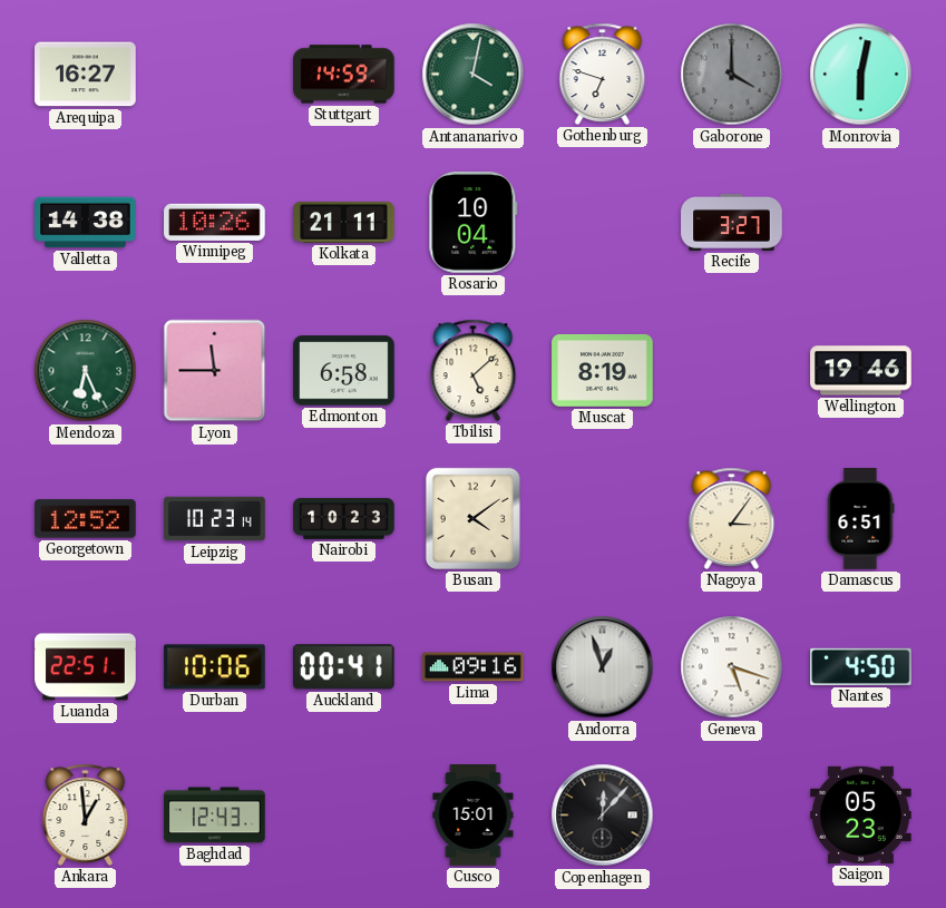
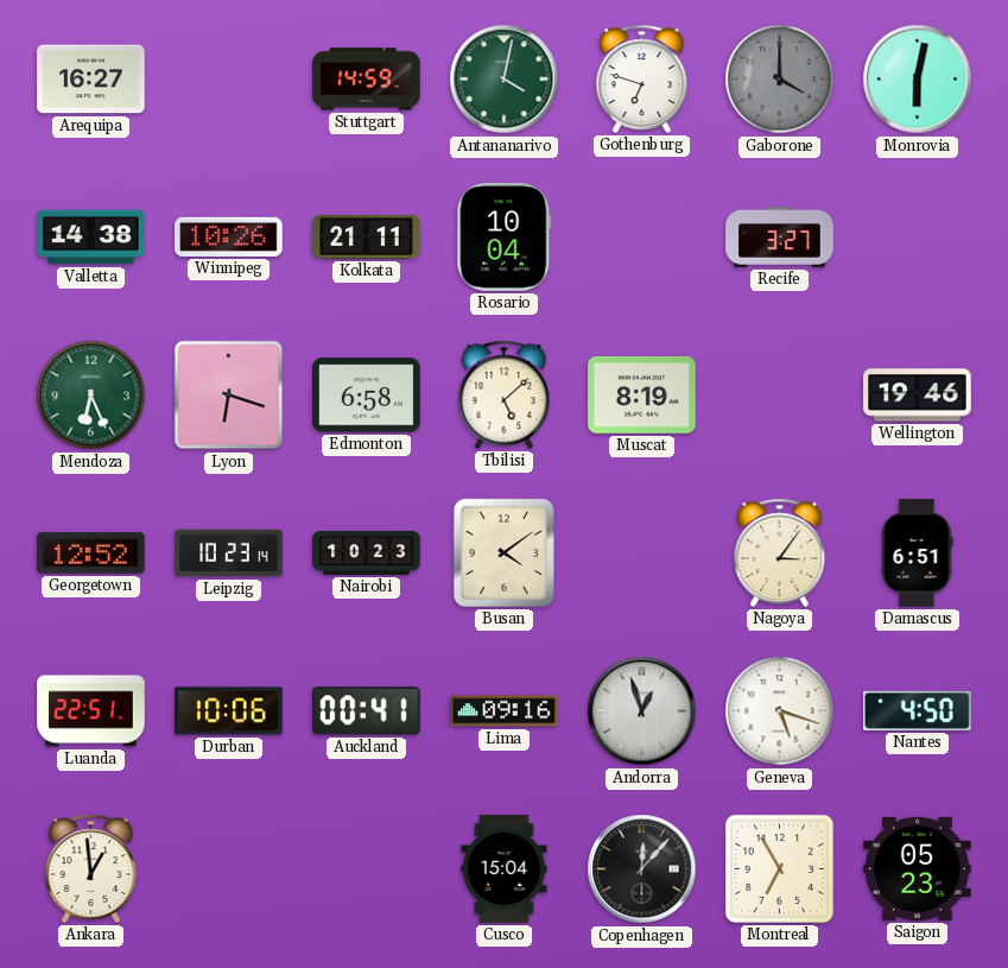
Lyon: 11:45 -> 6:18 (229, 396)
Baghdad: 12:43 -> none (215, 816)
Cusco: 15:01 -> 15:04 (505, 869)
Montreal: none -> 6:55 (779, 868)
